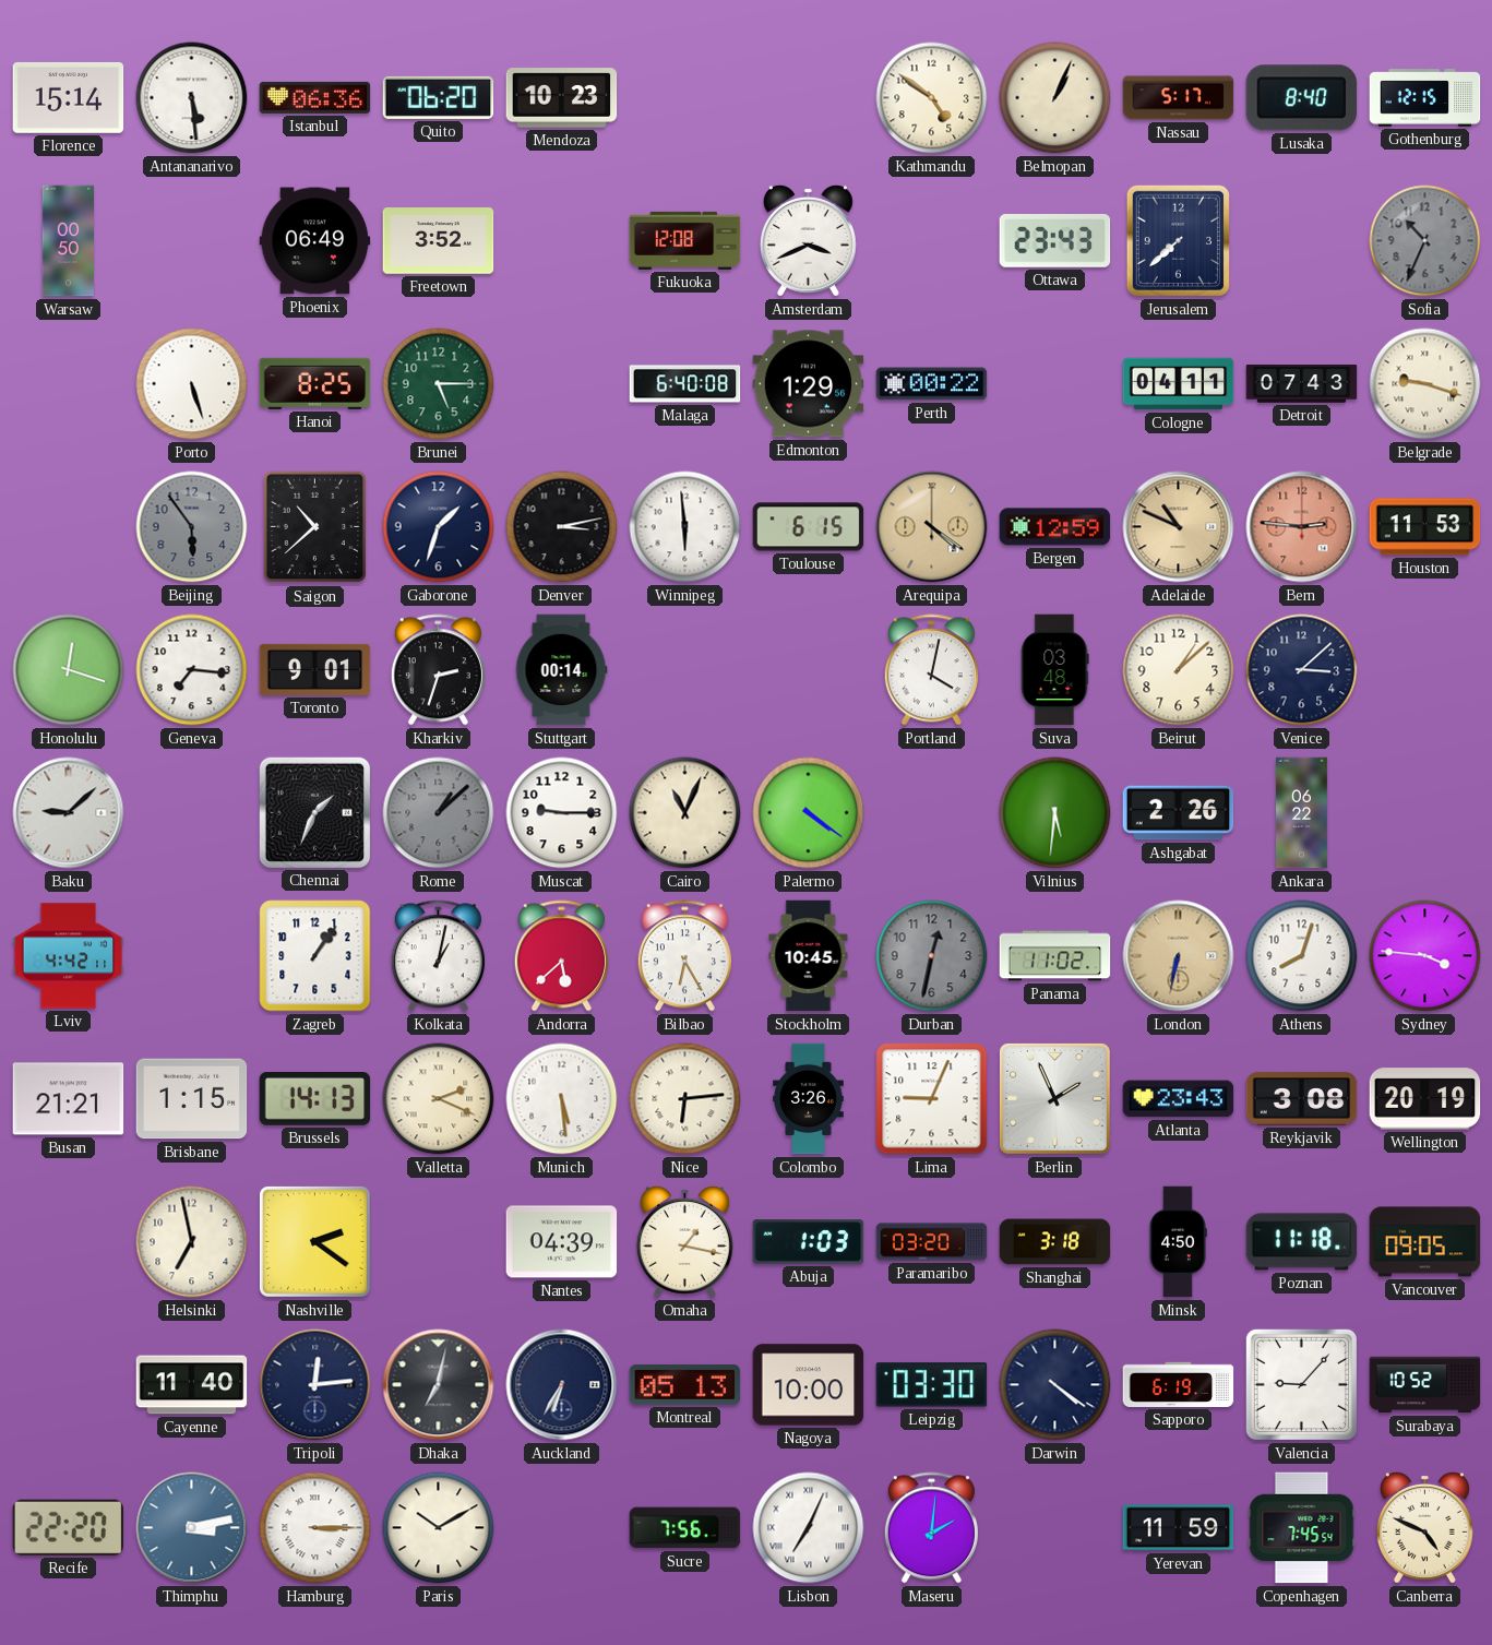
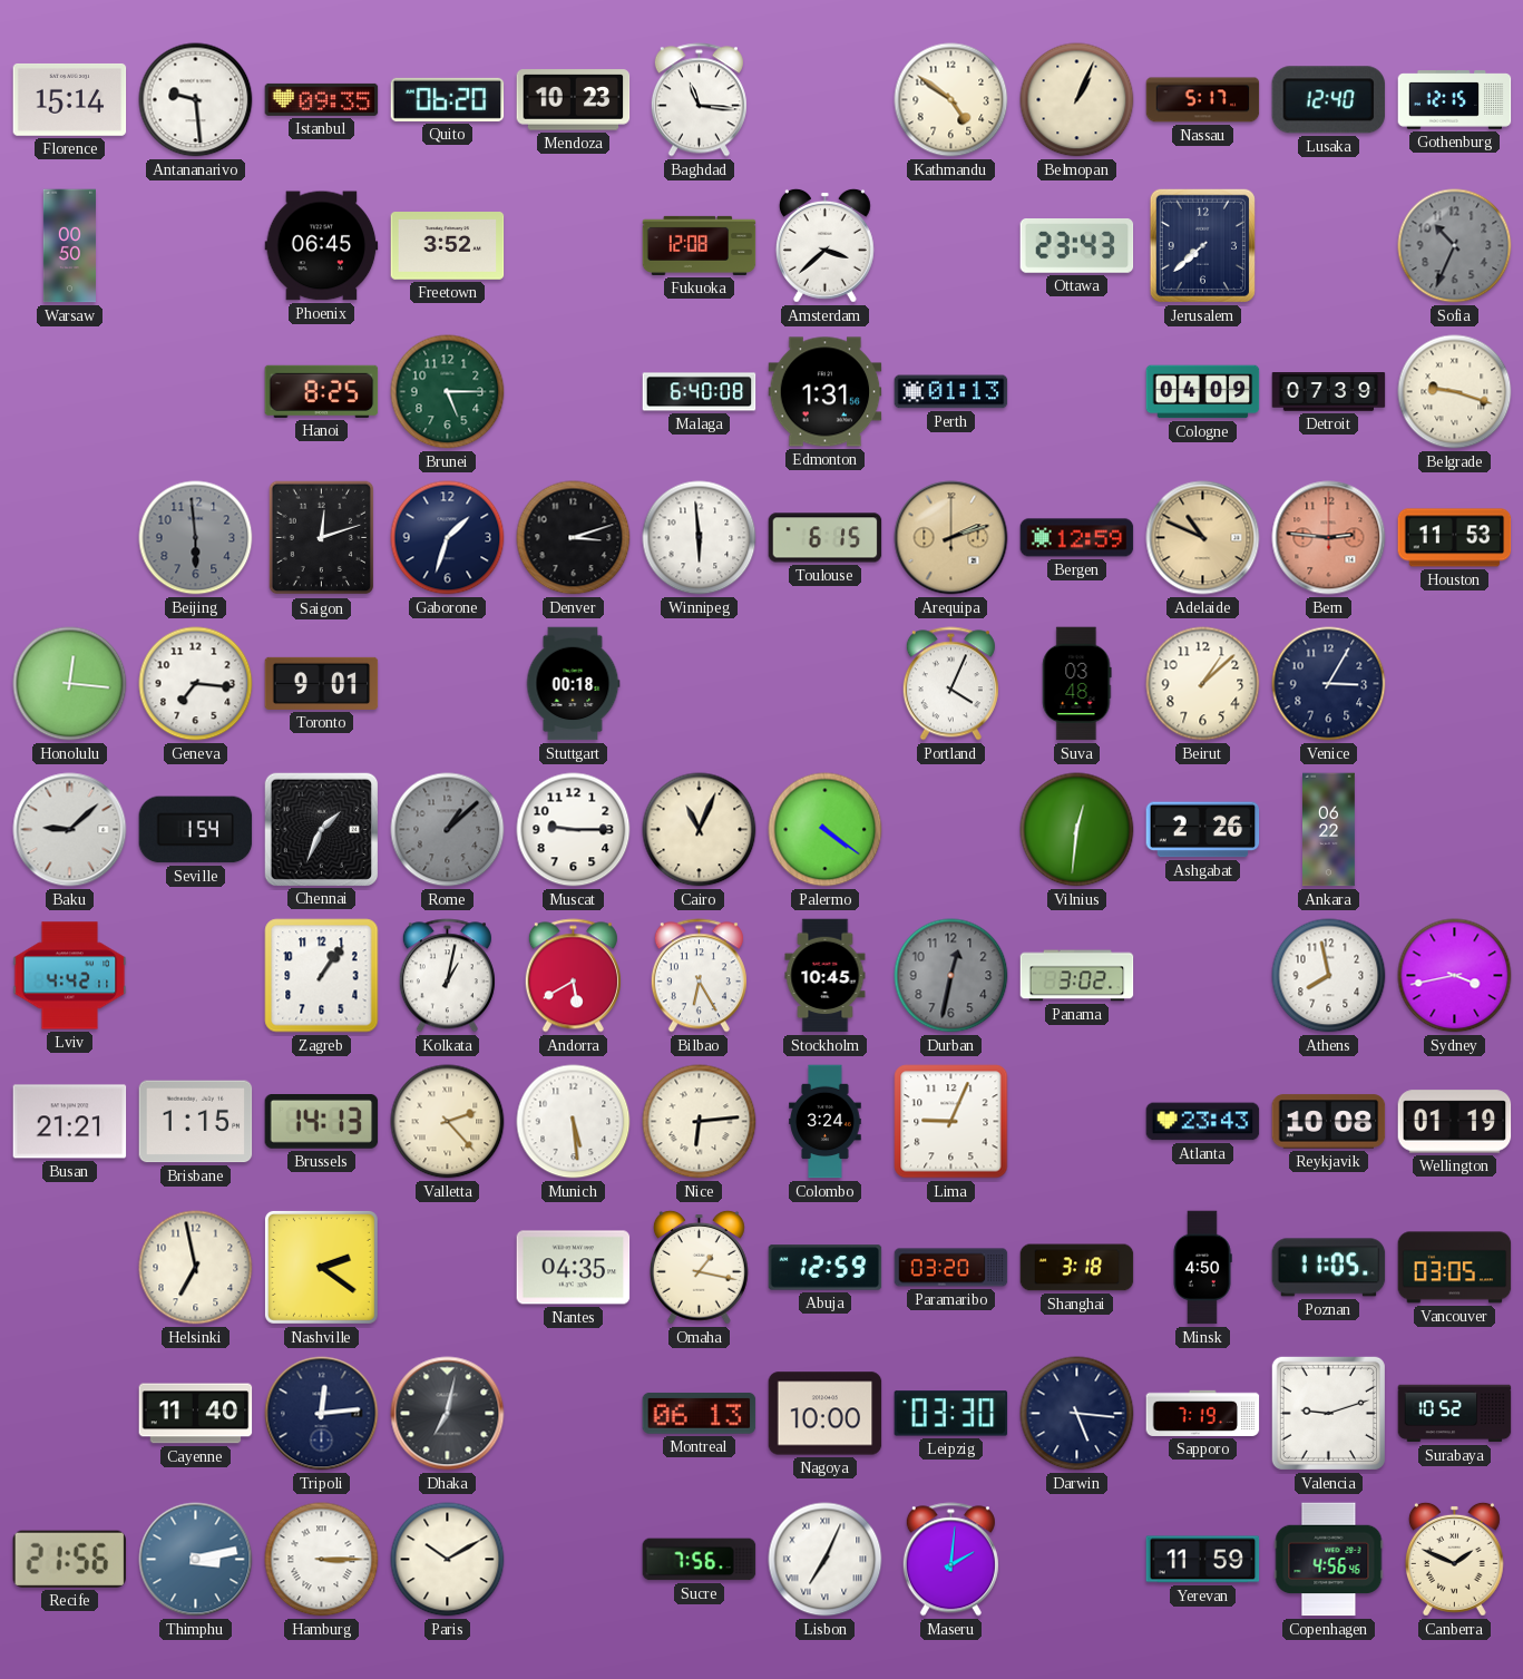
Antananarivo: 5:29 -> 9:29 (196, 100)
Istanbul: 06:36 -> 09:35 (322, 99)
Baghdad: none -> 11:16 (699, 100)
Lusaka: 8:40 -> 12:40 (1329, 100)
Phoenix: 06:49 -> 06:45 (322, 246)
Amsterdam: 3:41 -> 3:38 (824, 245)
Porto: 5:27 -> none (192, 384)
Edmonton: 1:29 -> 1:31 (826, 392)
Perth: 00:22 -> 01:13 (951, 392)
Cologne: 04:11 -> 04:09 (1203, 392)
Detroit: 07:43 -> 07:39 (1329, 392)
Beijing: 5:54 -> 5:59 (196, 538)
Saigon: 10:38 -> 12:12 (322, 538)
Denver: 3:13 -> 3:12 (574, 538)
Arequipa: 4:21 -> 2:12 (951, 538)
Honolulu: 12:18 -> 12:16 (70, 684)
Kharkiv: 2:33 -> none (438, 670)
Stuttgart: 00:14 -> 00:18 (573, 684)
Portland: 4:02 -> 4:04 (950, 684)
Venice: 3:08 -> 3:05 (1329, 684)
Seville: none -> 1:54 (196, 830)
Vilnius: 5:31 -> 12:31 (1077, 830)
Andorra: 5:38 -> 5:40 (573, 976)
Panama: 11:02 -> 3:02 (1077, 976)
London: 6:32 -> none (1179, 956)
Athens: 8:03 -> 7:58 (1329, 976)
Sydney: 3:46 -> 3:43 (1455, 976)
Valletta: 2:19 -> 2:23 (448, 1122)
Colombo: 3:26 -> 3:24 (826, 1122)
Berlin: 1:56 -> none (1054, 1098)
Reykjavik: 3:08 -> 10:08 (1329, 1122)
Wellington: 20:19 -> 01:19 (1455, 1122)
Nantes: 04:39 -> 04:35 (574, 1268)
Abuja: 1:03 -> 12:59 (826, 1268)
Poznan: 11:18 -> 11:05 (1329, 1268)
Vancouver: 09:05 -> 03:05 (1455, 1268)
Auckland: 6:35 -> none (562, 1385)
Montreal: 05:13 -> 06:13 (700, 1413)
Darwin: 4:21 -> 5:16 (1077, 1414)
Sapporo: 6:19 -> 7:19 (1203, 1413)
Valencia: 9:07 -> 9:12 (1328, 1413)
Recife: 22:20 -> 21:56 (69, 1559)
Copenhagen: 7:45 -> 4:56 (1329, 1560)
Canberra: 4:49 -> 1:49 (1454, 1559)
